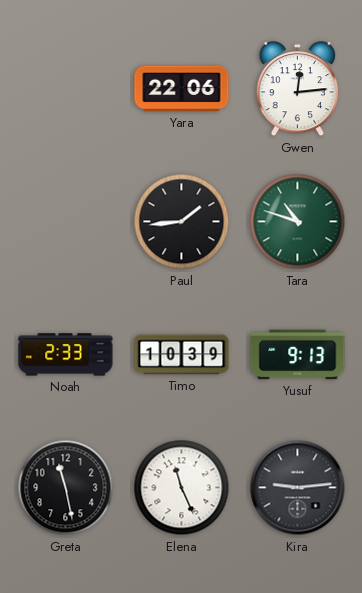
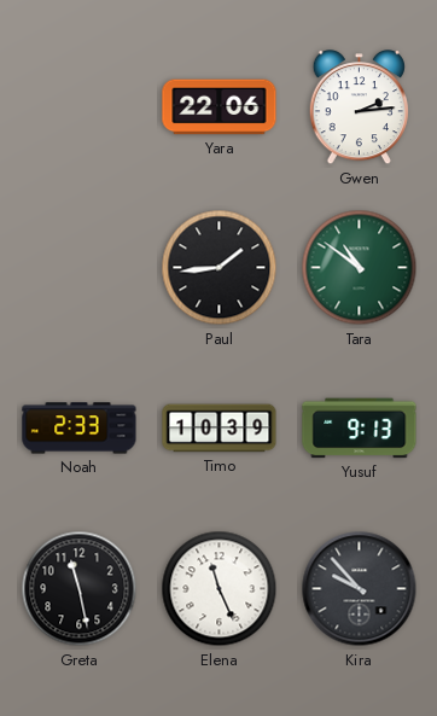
Gwen: 12:14 -> 2:14 (359, 107)
Tara: 10:48 -> 10:51 (360, 268)
Kira: 9:14 -> 9:53 (360, 589)
